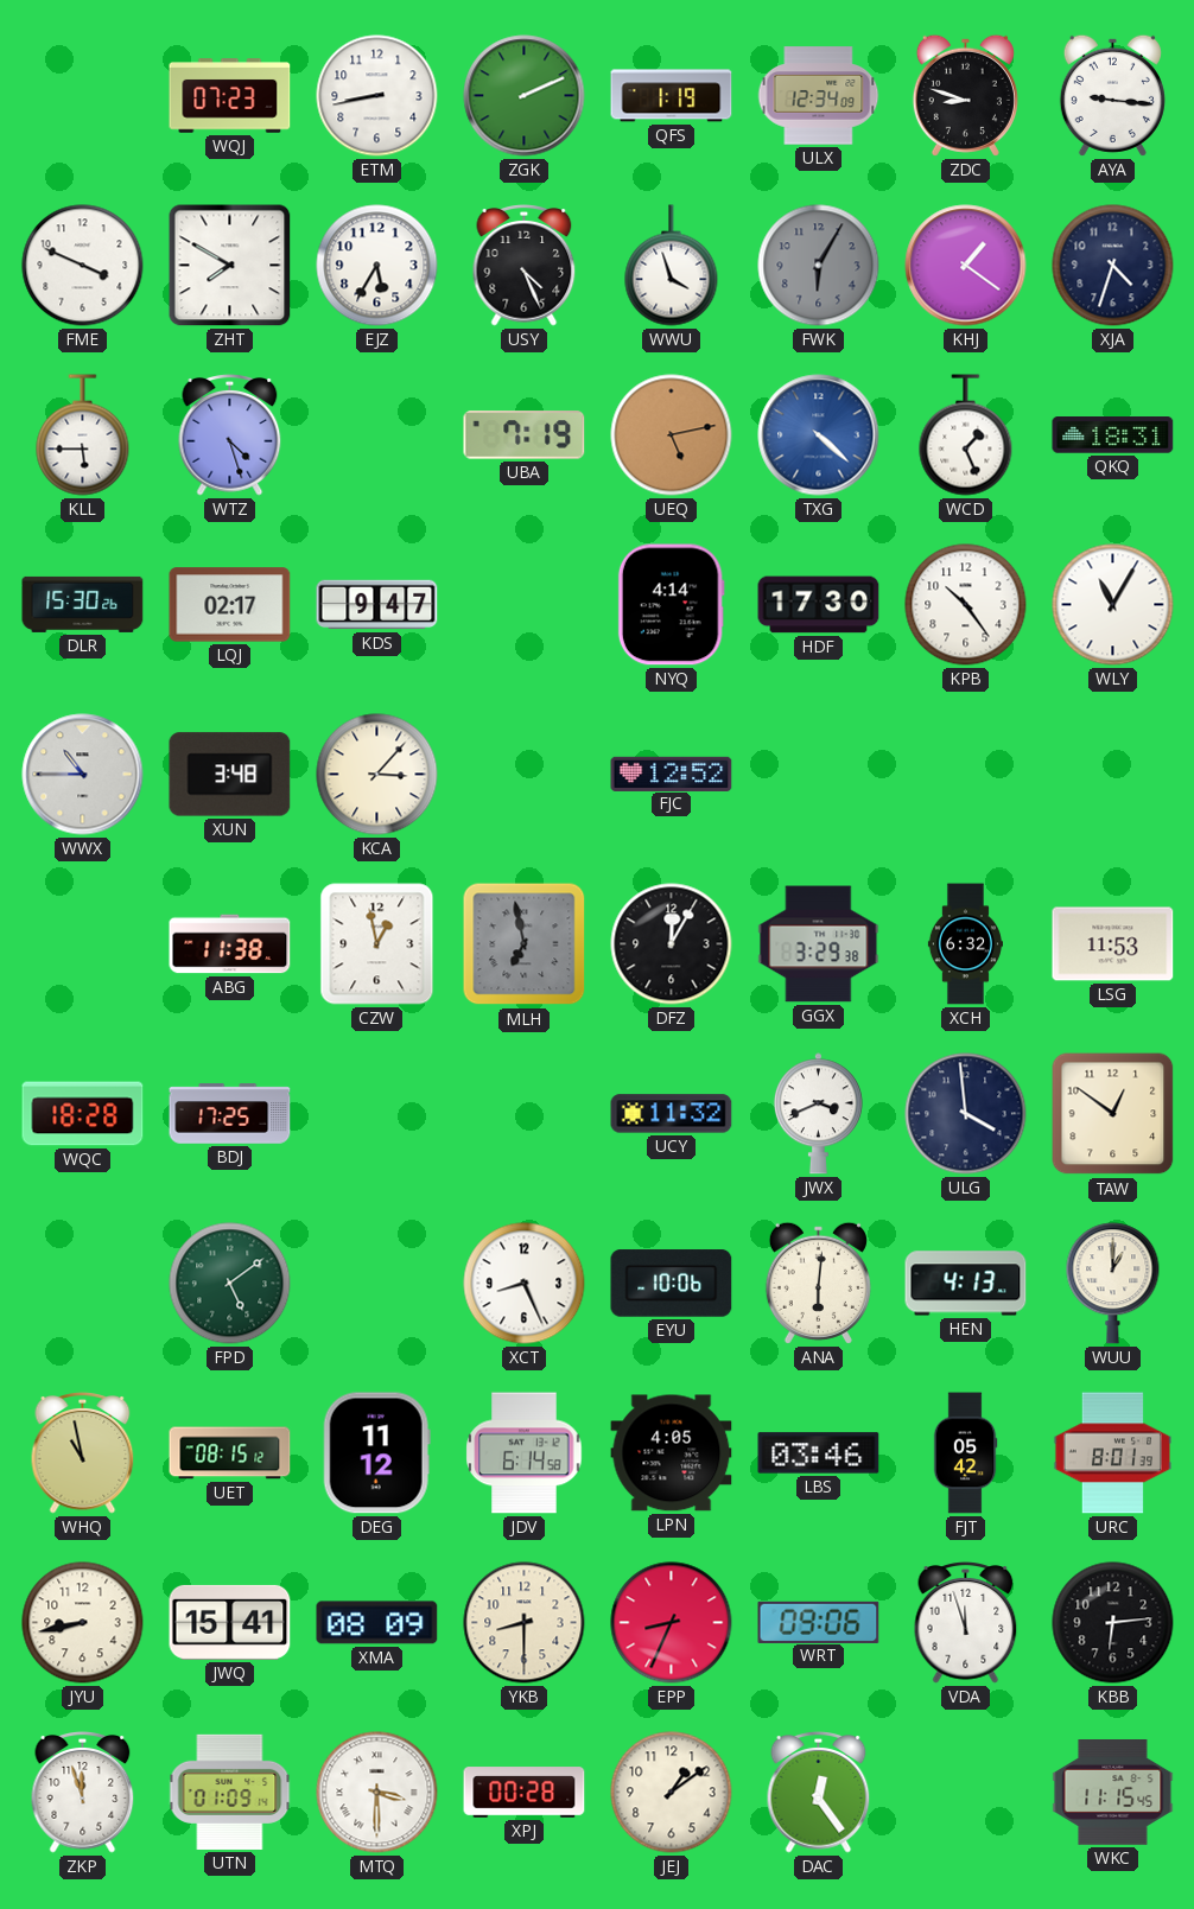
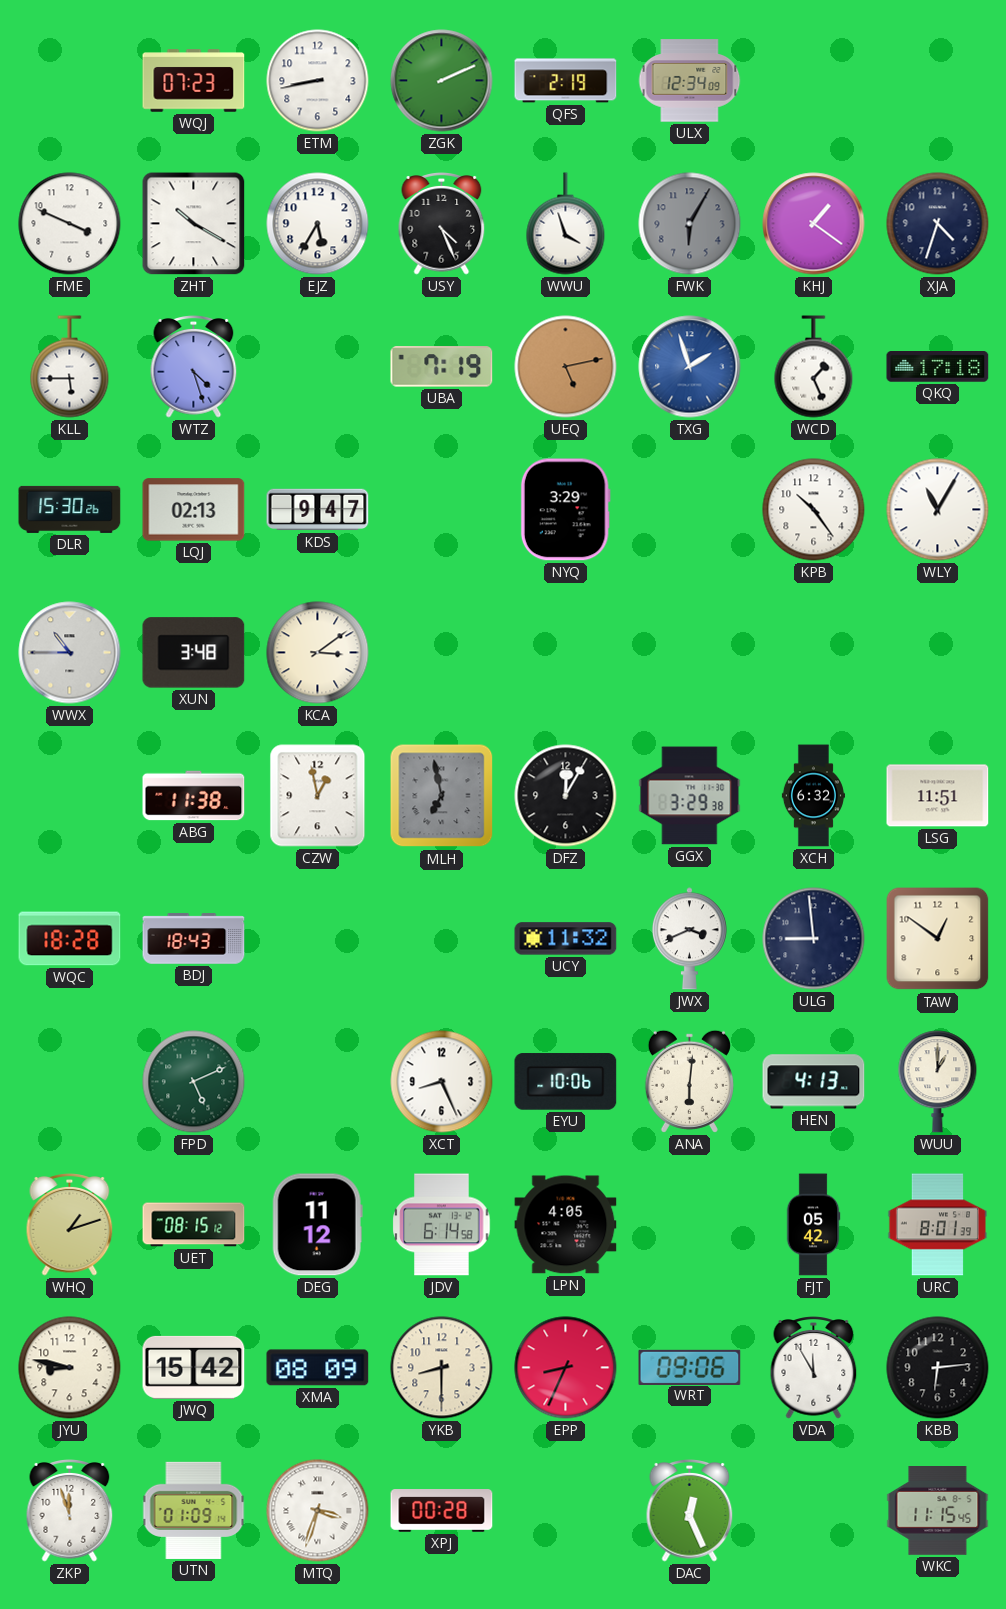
QFS: 1:19 -> 2:19 (566, 81)
ZDC: 8:48 -> none (965, 95)
AYA: 9:16 -> none (1112, 95)
ZHT: 7:50 -> 10:20 (194, 224)
TXG: 4:22 -> 1:57 (690, 367)
QKQ: 18:31 -> 17:18 (938, 367)
LQJ: 02:17 -> 02:13 (194, 510)
NYQ: 4:14 -> 3:29 (565, 510)
HDF: 17:30 -> none (819, 605)
KCA: 3:07 -> 3:09 (318, 653)
FJC: 12:52 -> none (672, 774)
LSG: 11:53 -> 11:51 (938, 796)
BDJ: 17:25 -> 18:43 (194, 939)
ULG: 3:59 -> 8:59 (814, 939)
FPD: 5:09 -> 5:11 (194, 1082)
WHQ: 10:58 -> 1:12 (70, 1225)
LBS: 03:46 -> none (819, 1453)
JYU: 8:43 -> 8:47 (70, 1368)
JWQ: 15:41 -> 15:42 (194, 1367)
VDA: 11:57 -> 11:55 (814, 1368)
MTQ: 3:30 -> 3:33 (318, 1511)
JEJ: 1:09 -> none (672, 1793)
DAC: 12:24 -> 12:26 (690, 1511)
